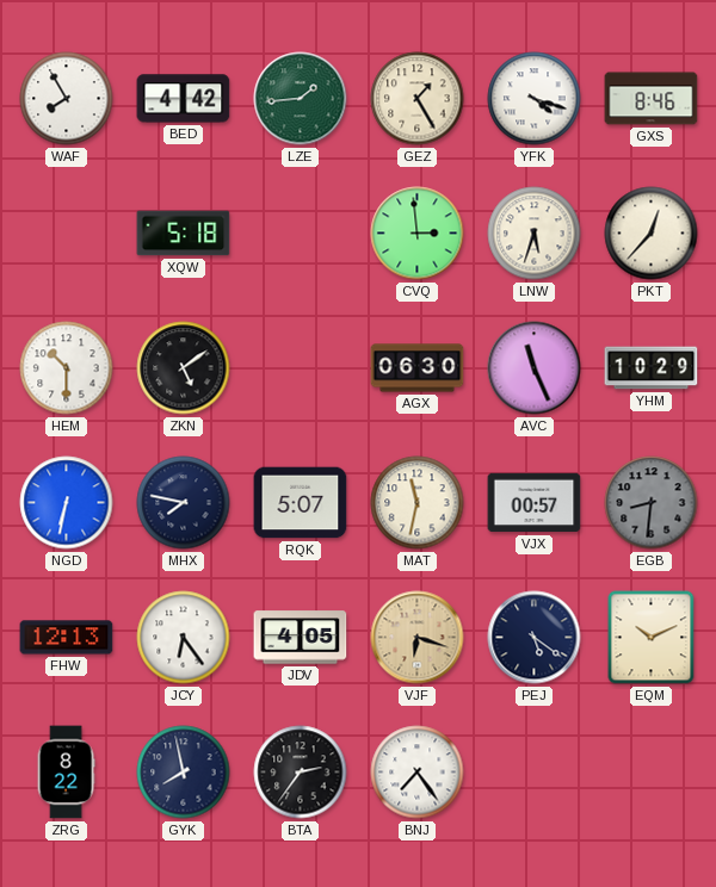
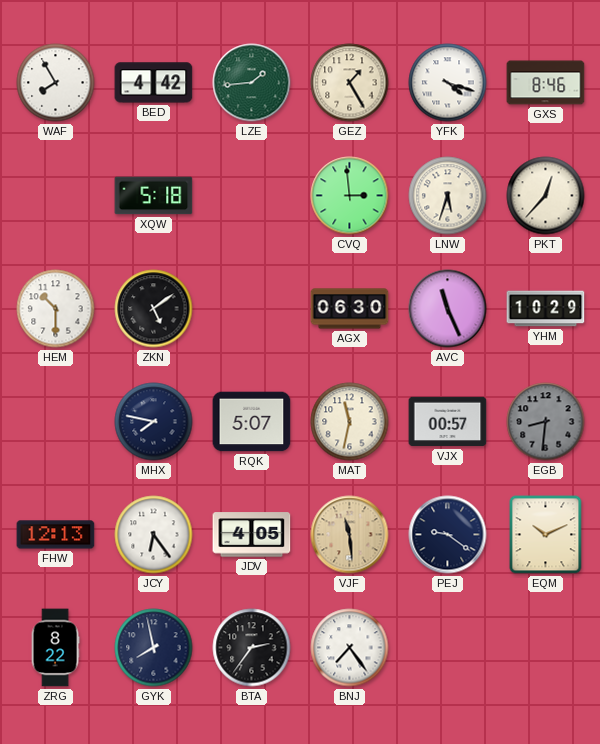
NGD: 6:32 -> none (67, 503)
VJF: 6:18 -> 11:29 (350, 535)
PEJ: 5:21 -> 9:21 (448, 535)
